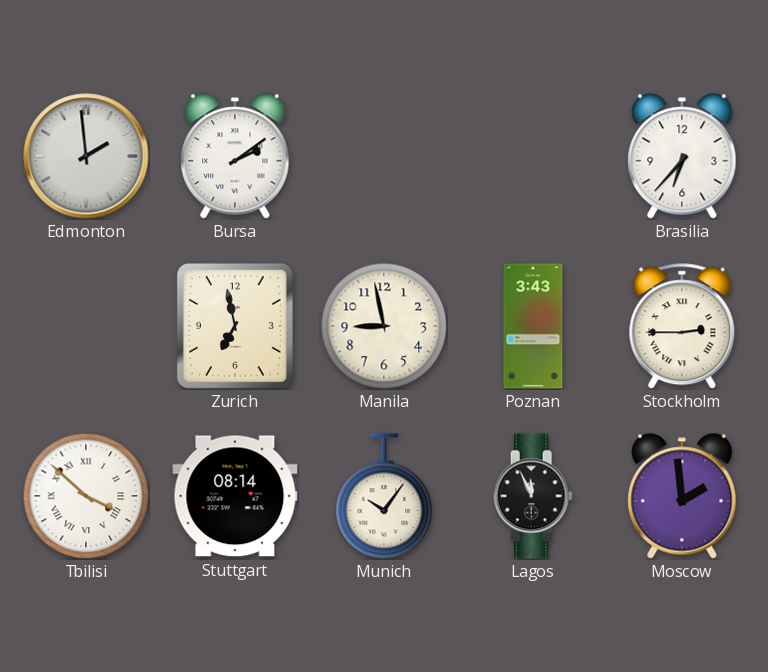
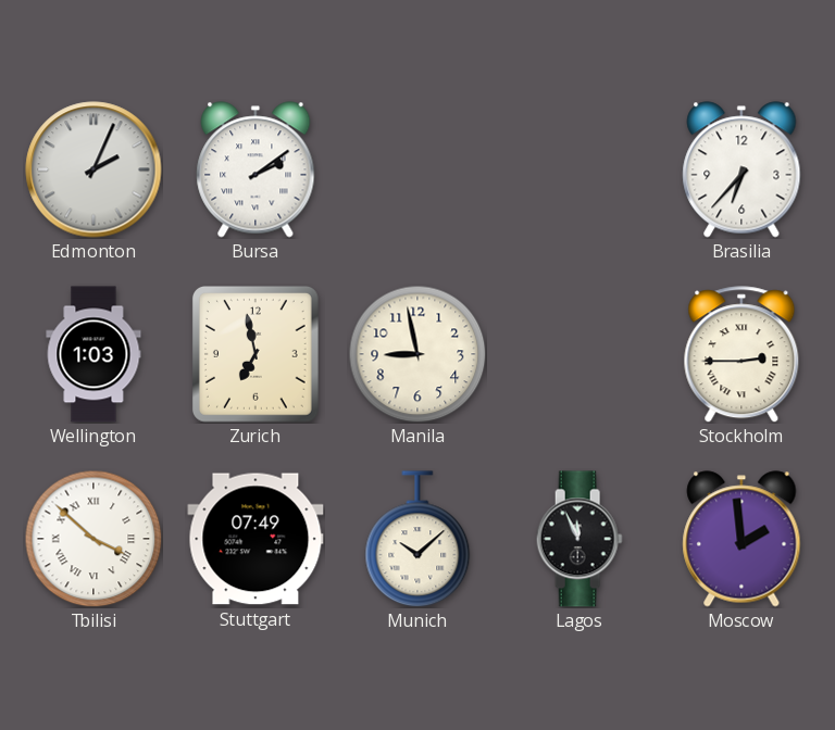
Edmonton: 1:59 -> 2:04 (94, 169)
Wellington: none -> 1:03 (94, 354)
Poznan: 3:43 -> none (533, 326)
Stuttgart: 08:14 -> 07:49 (256, 539)
Munich: 10:06 -> 10:08 (417, 539)
